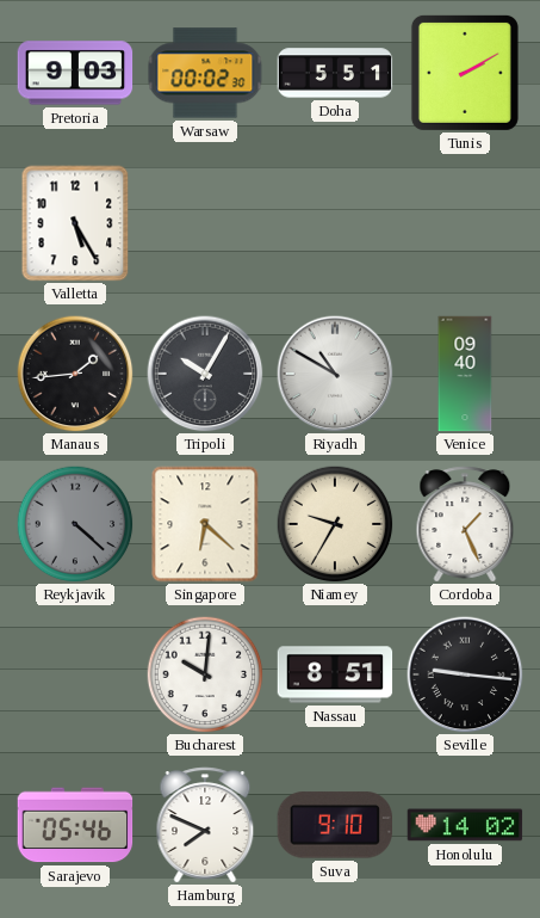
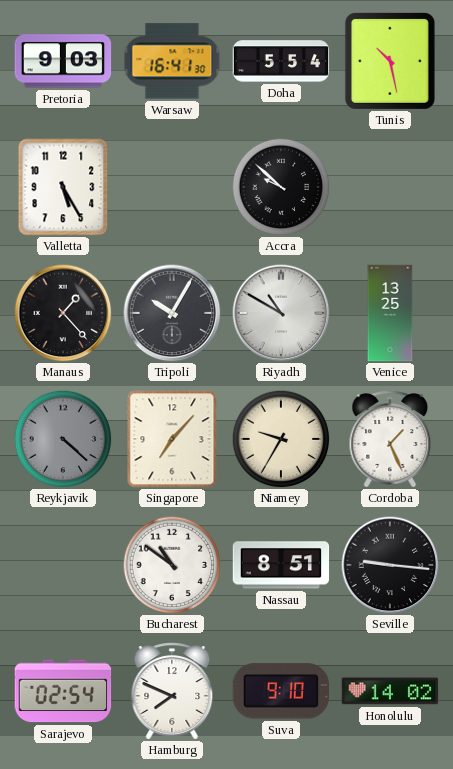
Warsaw: 00:02 -> 16:41 (172, 61)
Doha: 5:51 -> 5:54 (281, 61)
Tunis: 2:10 -> 10:28 (390, 61)
Accra: none -> 9:52 (281, 187)
Manaus: 1:44 -> 1:23 (63, 313)
Venice: 09:40 -> 13:25 (390, 313)
Singapore: 6:22 -> 7:07 (172, 439)
Bucharest: 10:01 -> 10:51 (172, 565)
Sarajevo: 05:46 -> 02:54 (63, 691)
